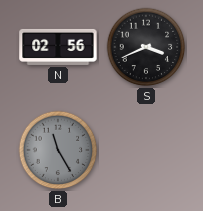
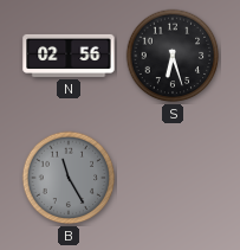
S: 3:41 -> 6:27 (173, 56)
